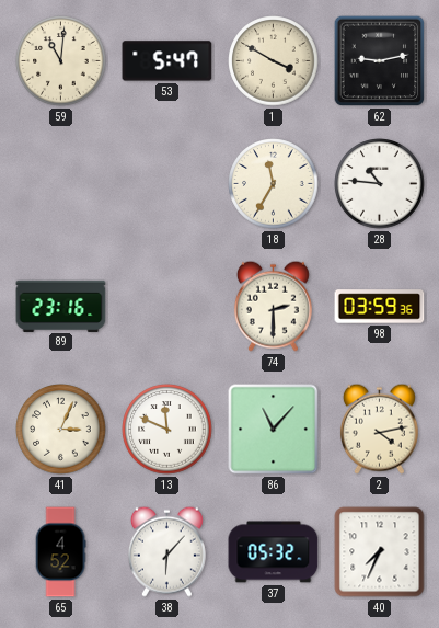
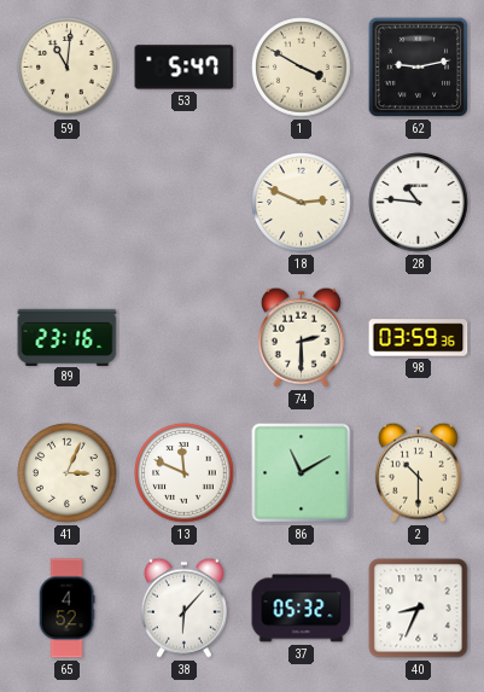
18: 11:35 -> 2:49 (302, 203)
86: 11:07 -> 11:10 (302, 473)
2: 4:13 -> 10:30 (418, 472)
40: 7:34 -> 8:34 (419, 609)
